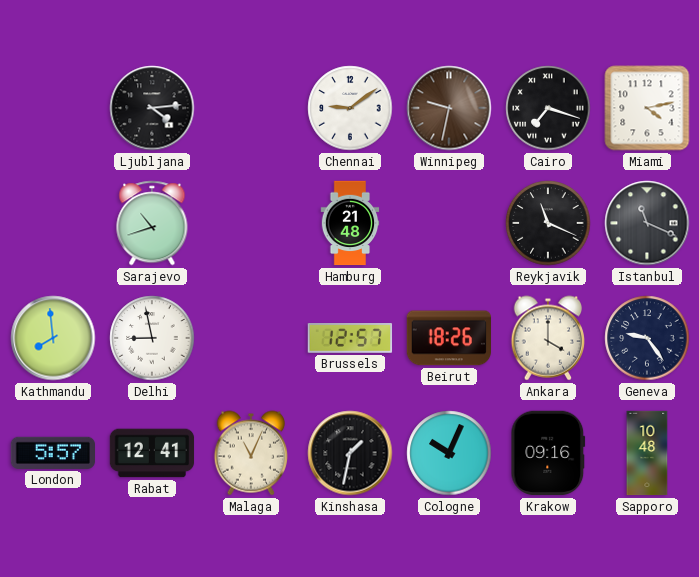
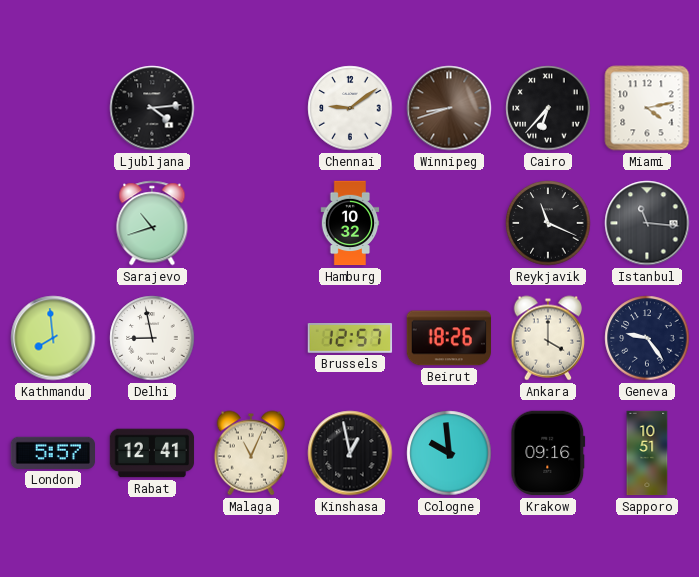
Winnipeg: 9:32 -> 8:42 (449, 108)
Cairo: 7:18 -> 6:37 (548, 108)
Hamburg: 21:48 -> 10:32 (350, 223)
Istanbul: 11:19 -> 11:16 (647, 223)
Kinshasa: 1:32 -> 12:58 (350, 453)
Cologne: 10:04 -> 9:59 (449, 453)
Sapporo: 10:48 -> 10:51 (647, 453)
